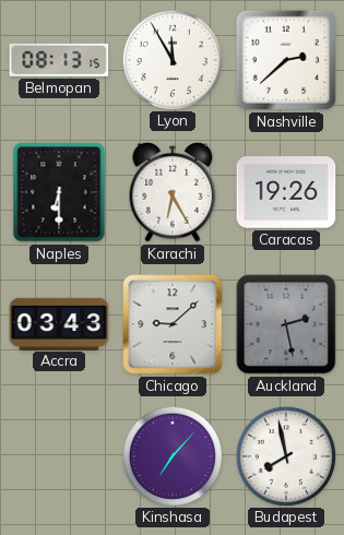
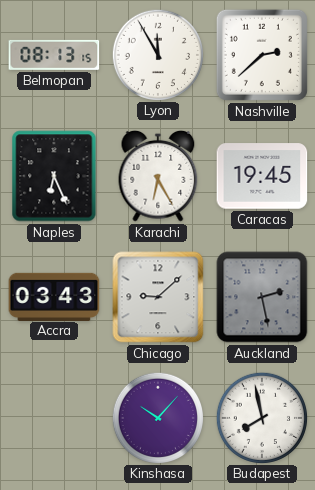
Naples: 6:30 -> 6:26 (54, 176)
Caracas: 19:26 -> 19:45 (262, 176)
Kinshasa: 7:07 -> 10:07 (157, 417)
